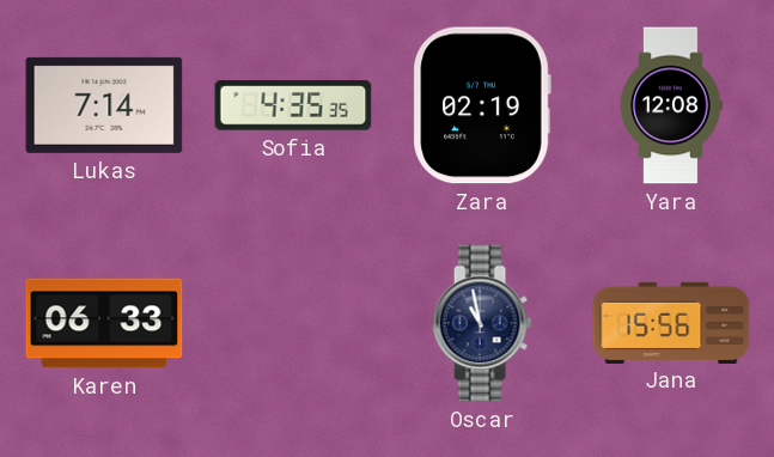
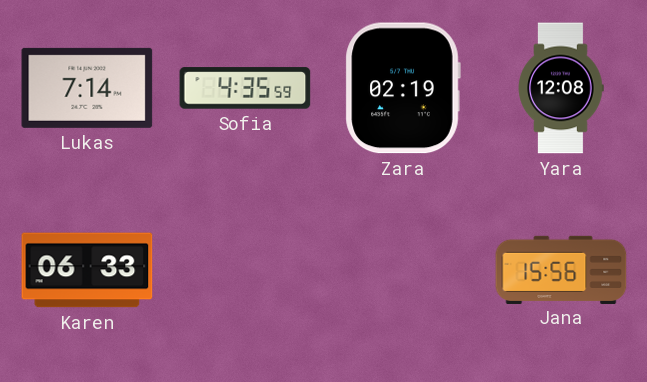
Sofia: 4:35:35 -> 4:35:59 (245, 88)
Oscar: 10:58 -> none (482, 323)
